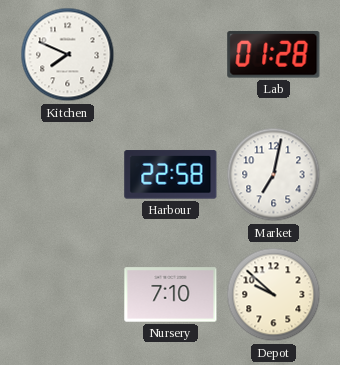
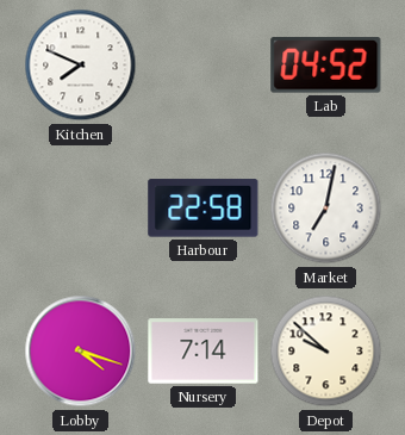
Lab: 01:28 -> 04:52 (326, 66)
Lobby: none -> 4:18 (81, 352)
Nursery: 7:10 -> 7:14 (204, 352)
